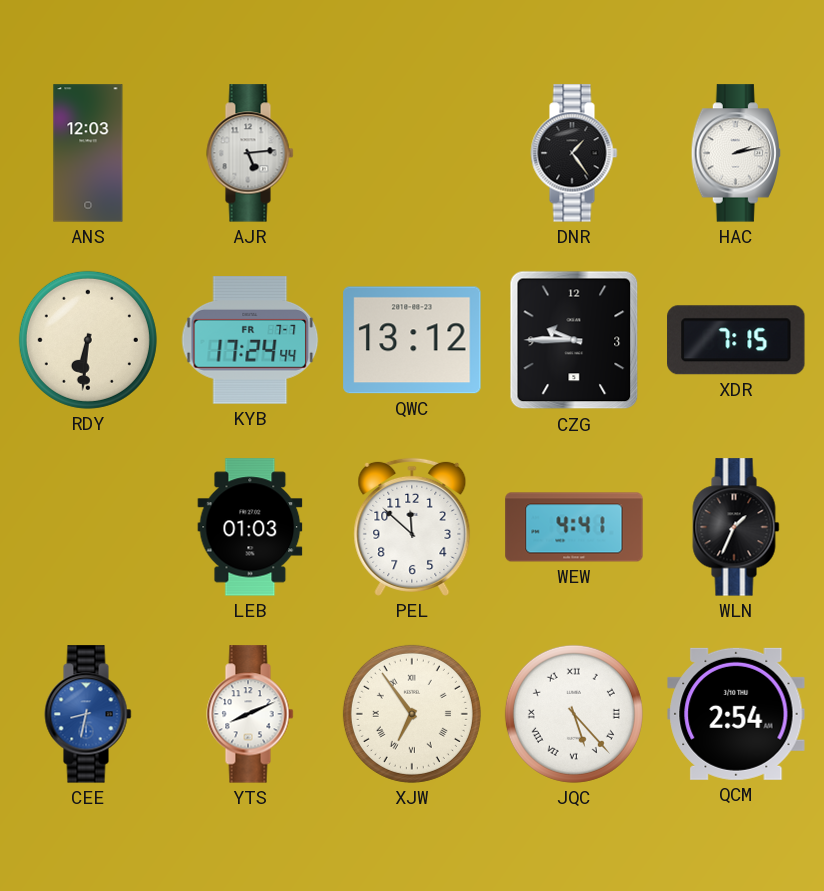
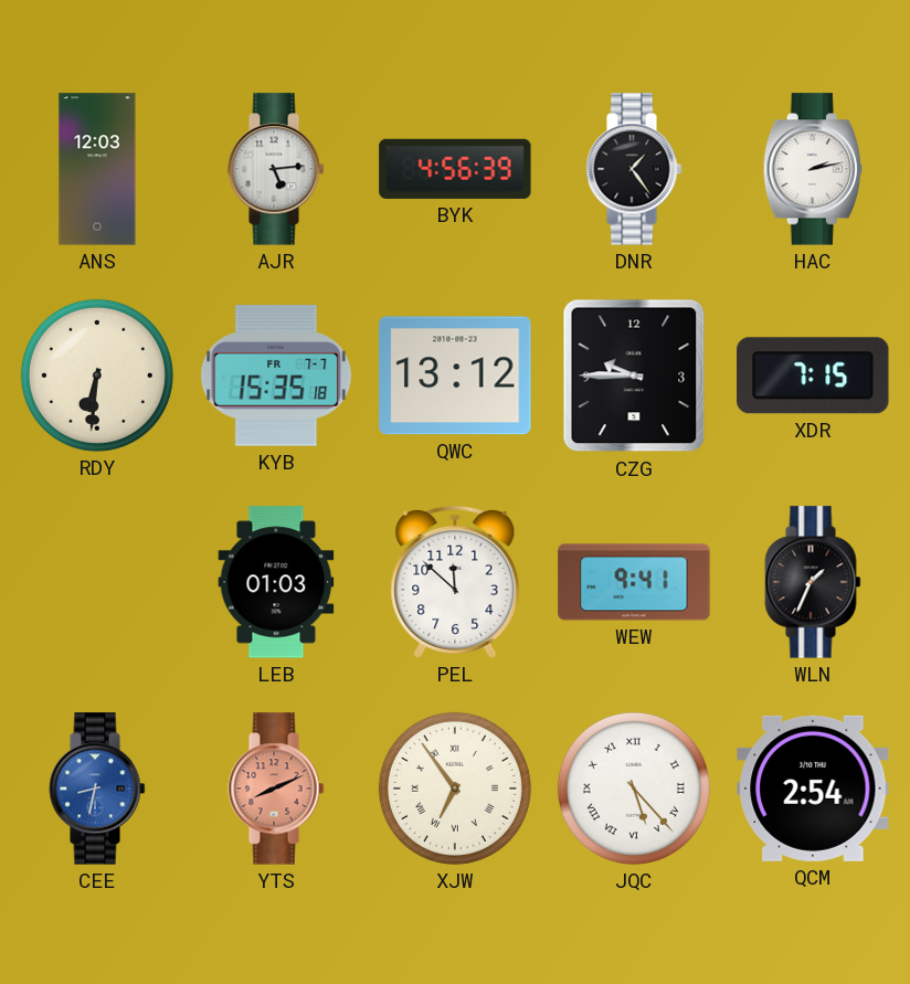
BYK: none -> 4:56 (455, 169)
KYB: 17:24 -> 15:35 (276, 375)
WEW: 4:41 -> 9:41 (634, 582)
YTS dial: white -> salmon (276, 789)
